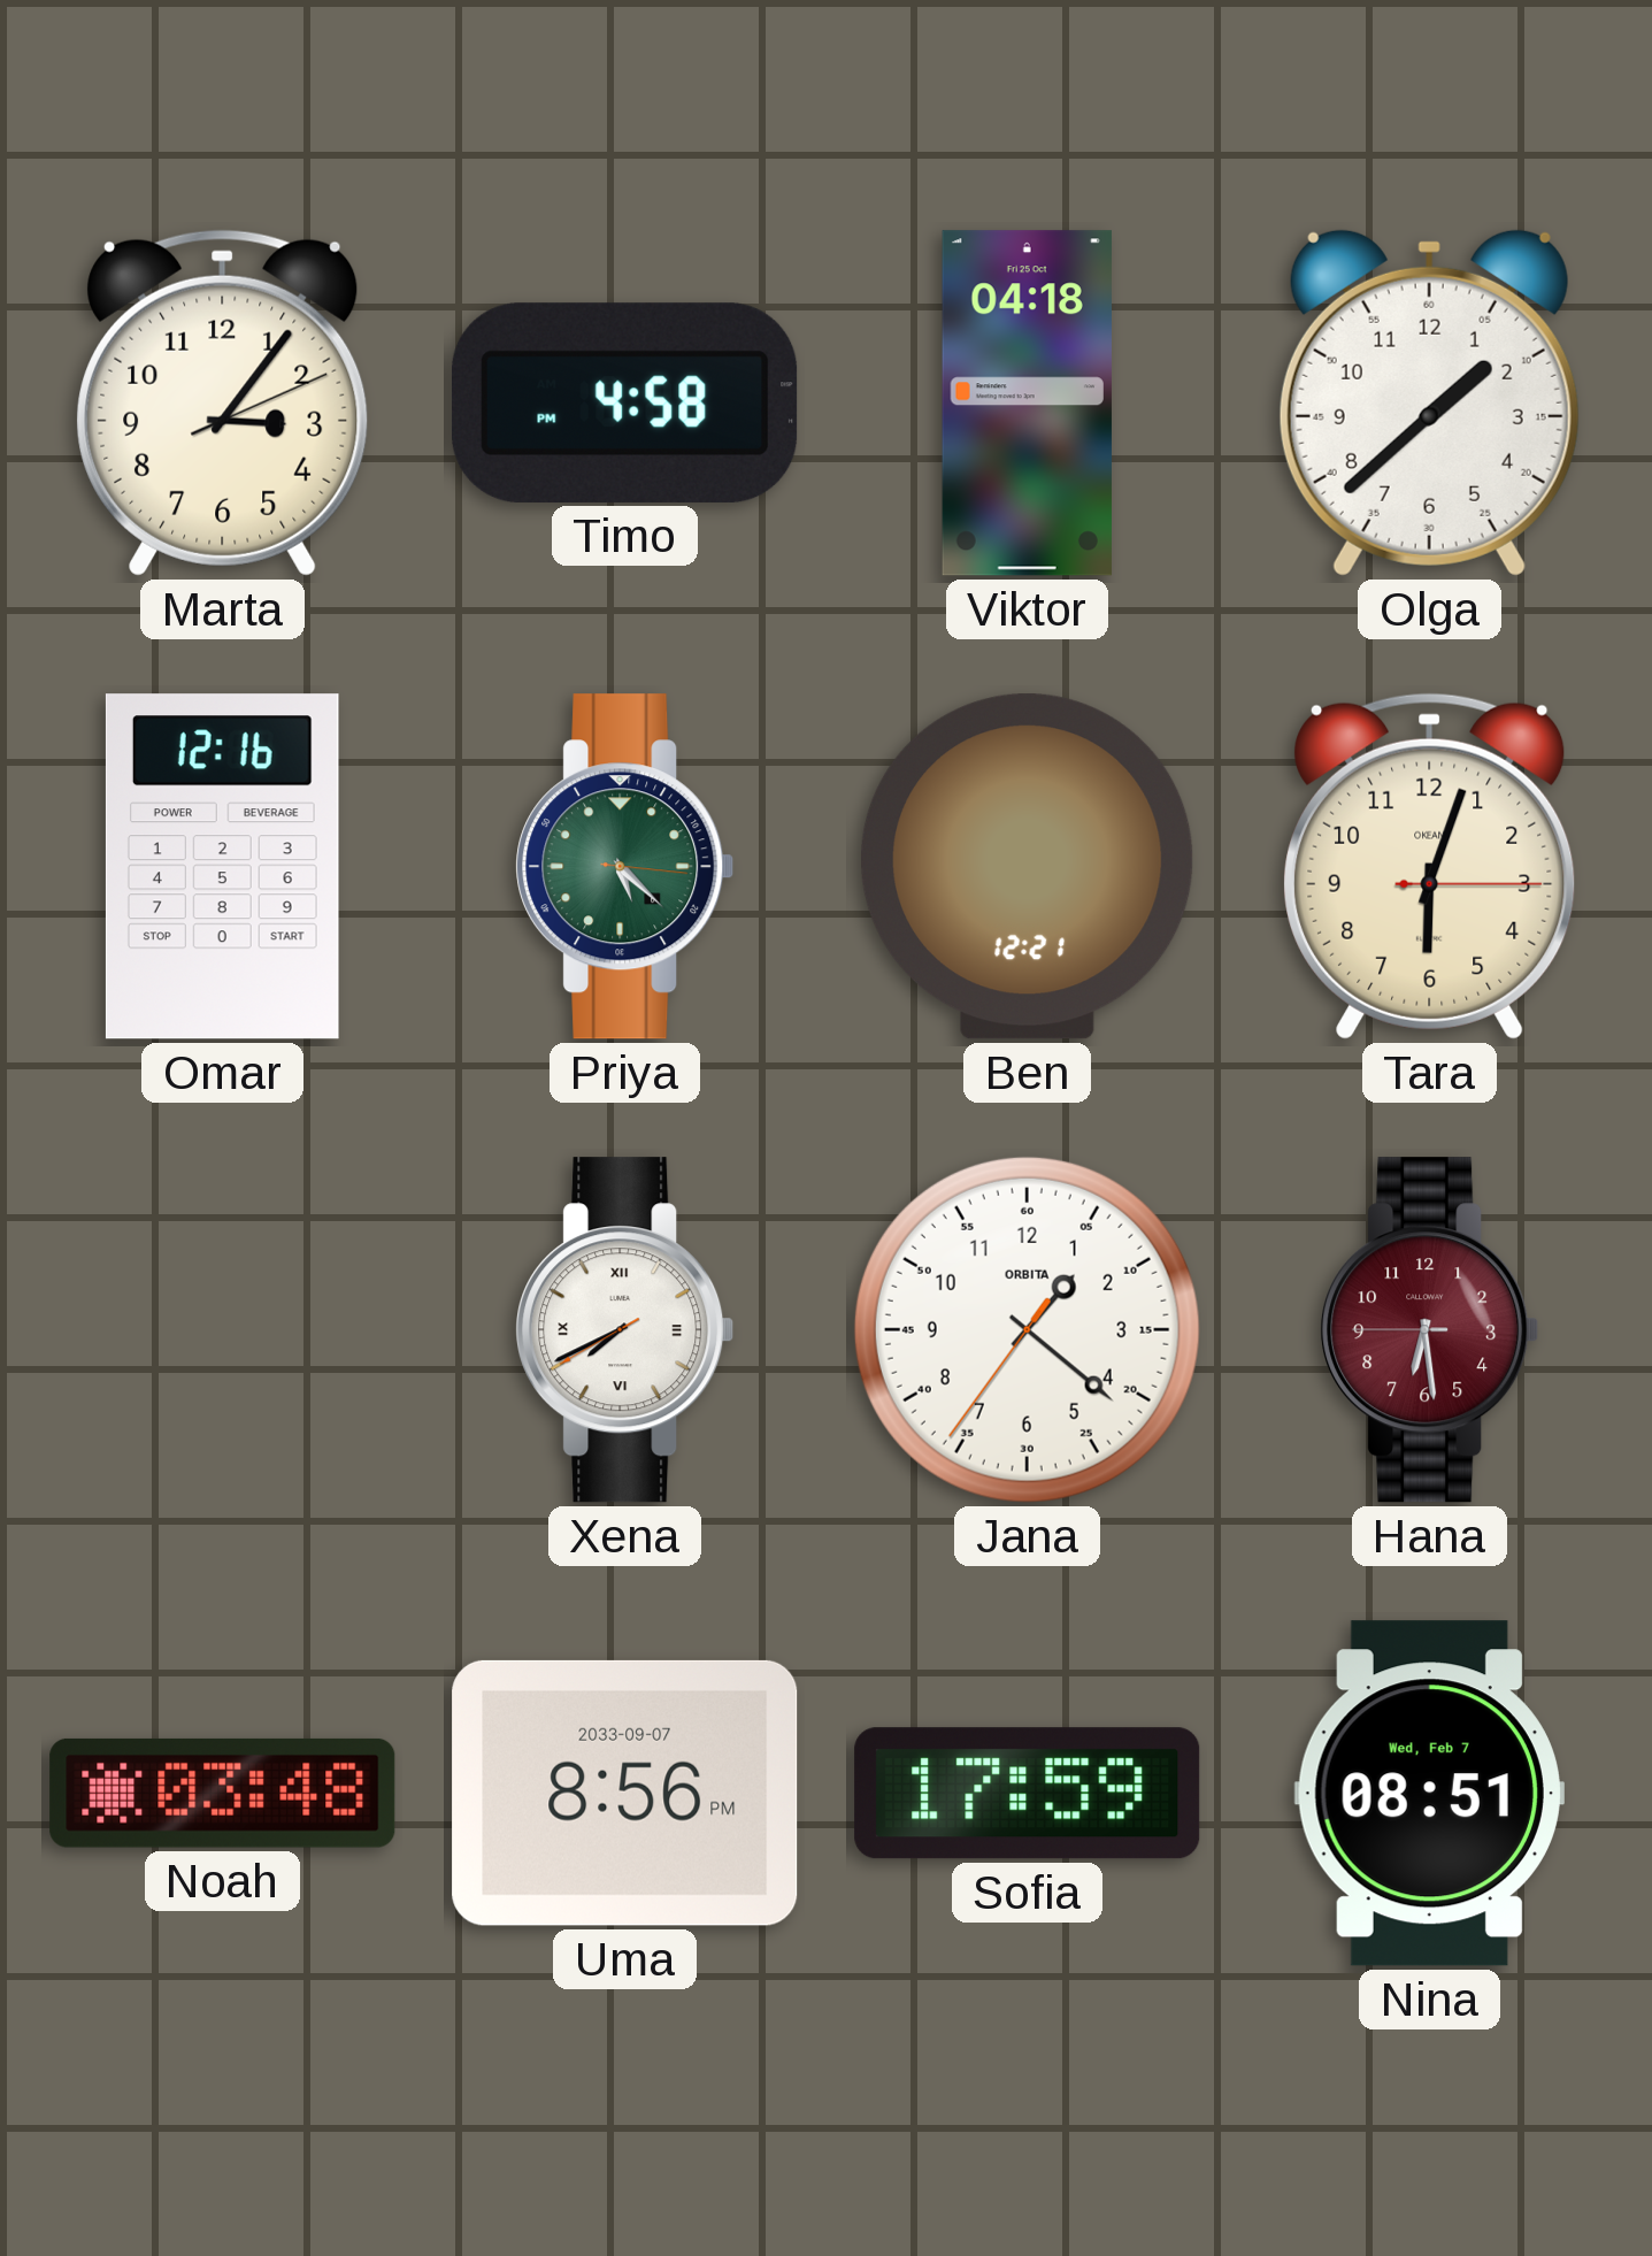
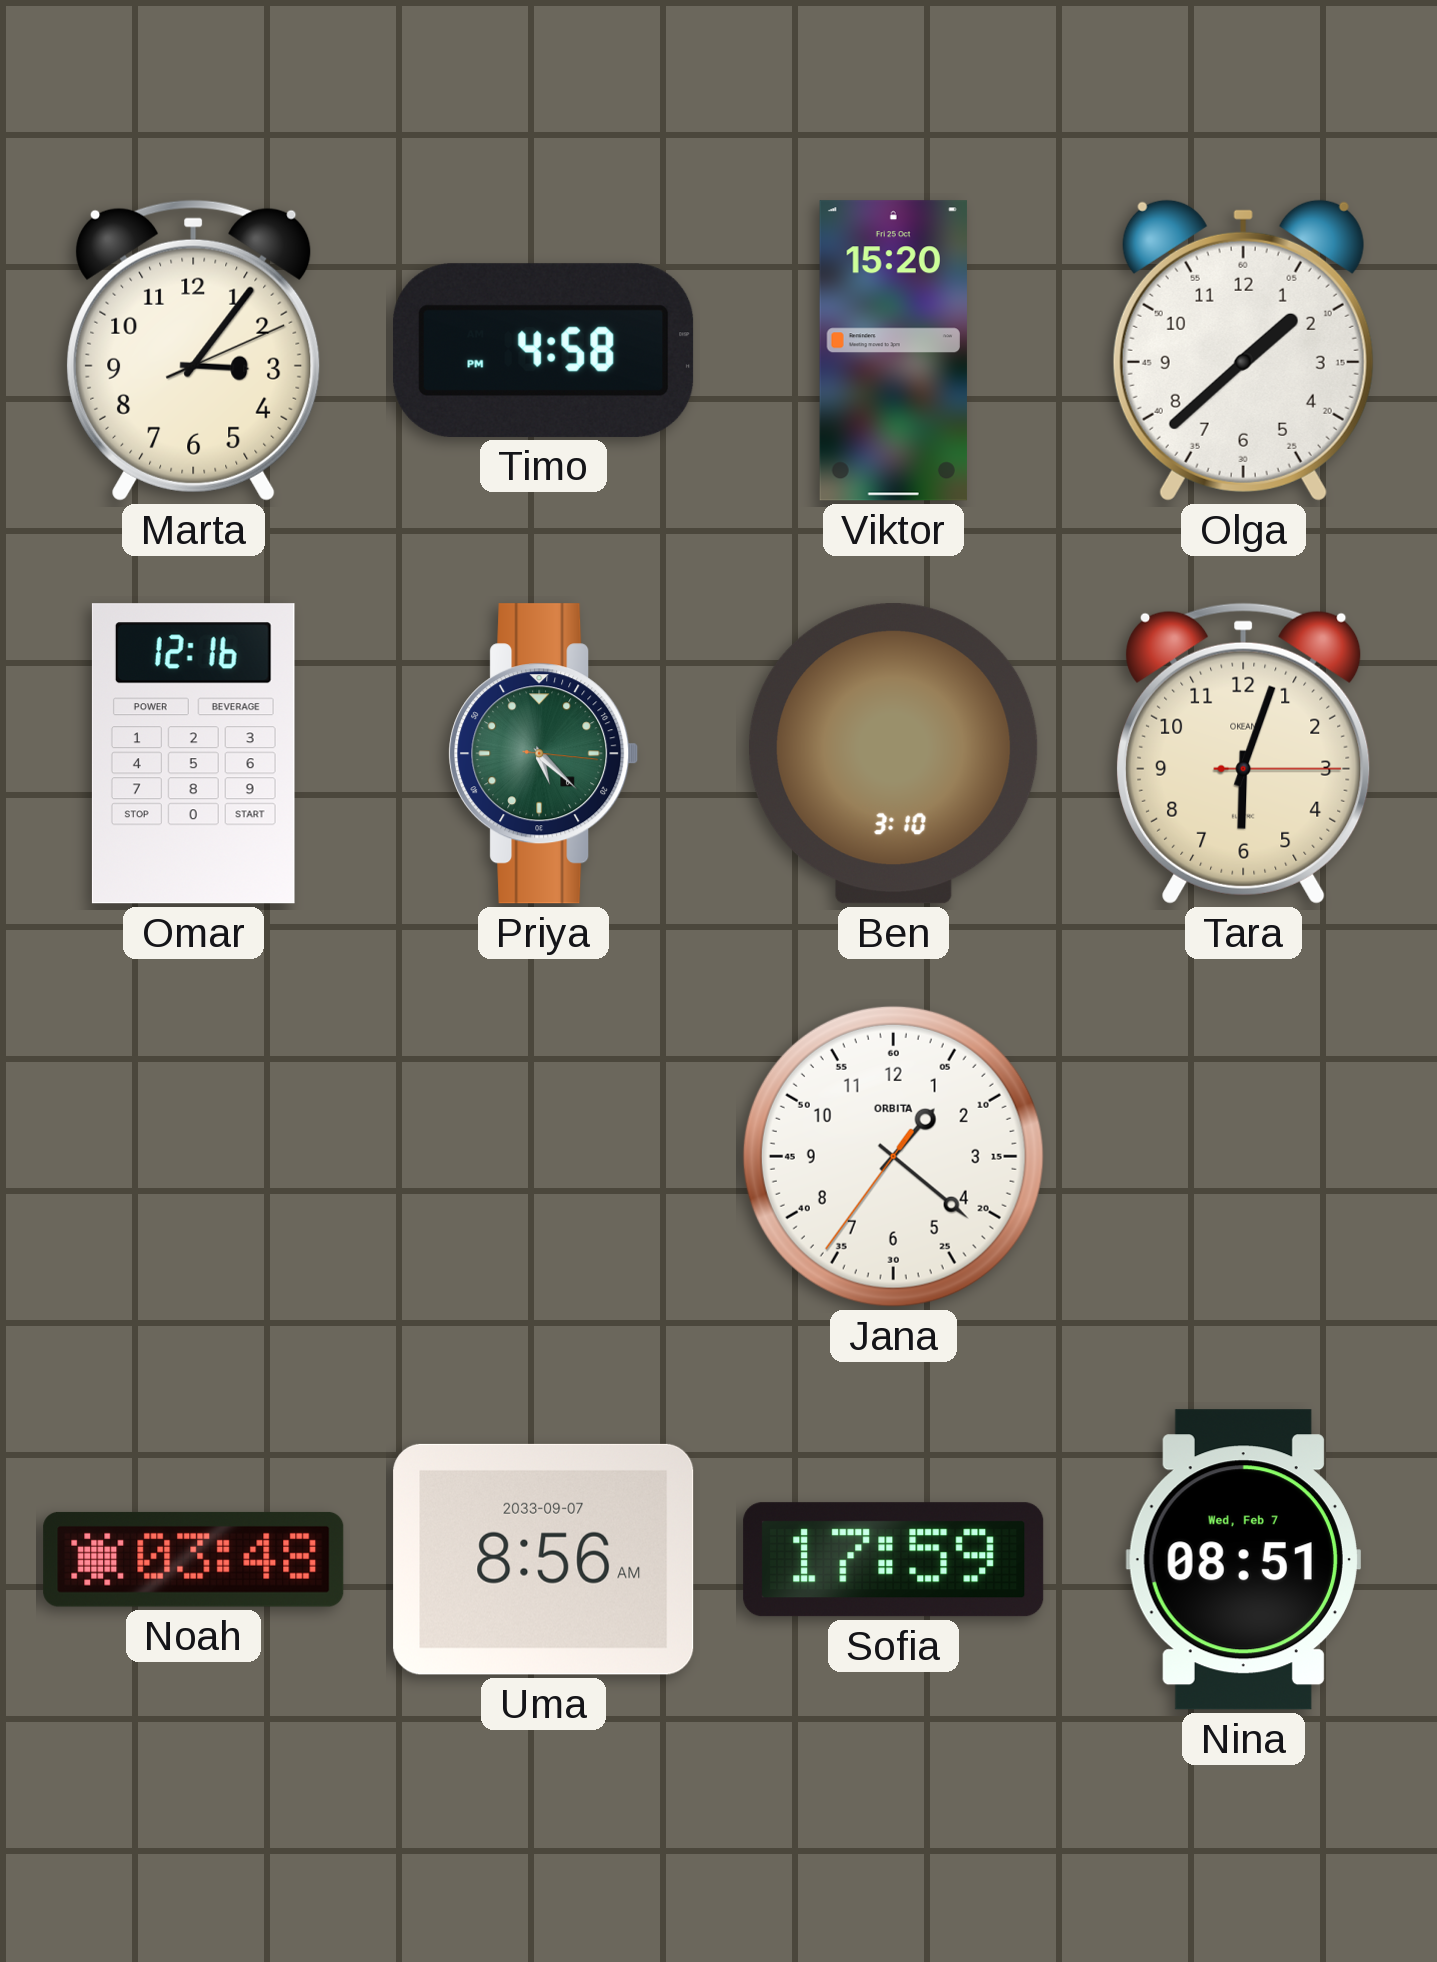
Viktor: 04:18 -> 15:20 (893, 351)
Ben: 12:21 -> 3:10 (894, 754)
Xena: 7:40 -> none (625, 1330)
Hana: 6:28 -> none (1430, 1330)
Uma: 8:56 PM -> 8:56 AM (544, 1559)
